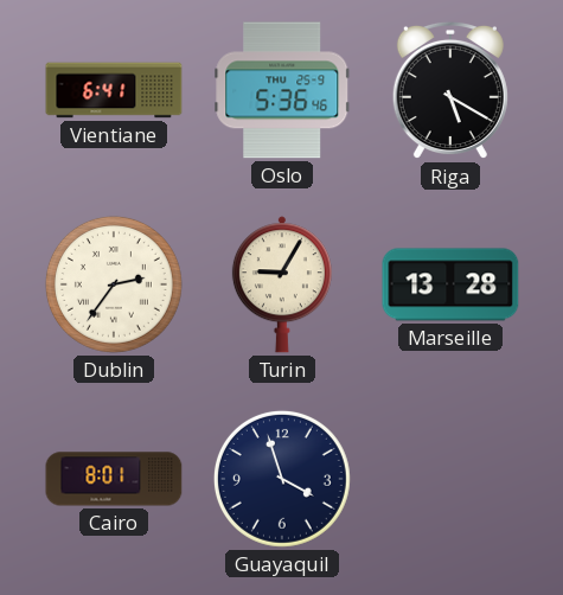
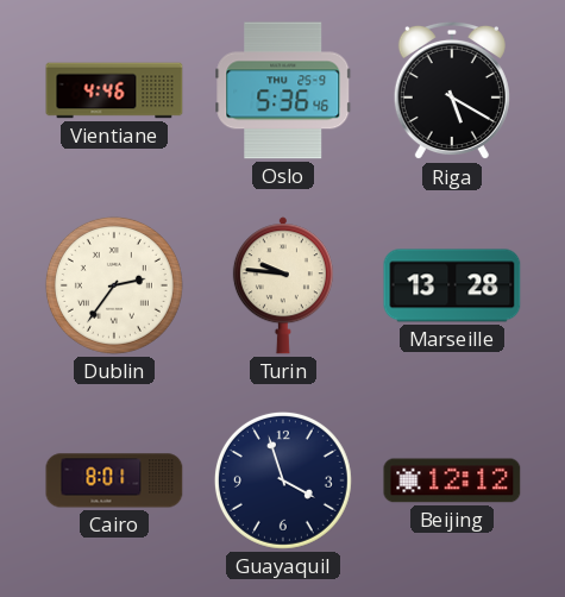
Vientiane: 6:41 -> 4:46 (114, 90)
Turin: 9:05 -> 9:46 (283, 285)
Beijing: none -> 12:12 (452, 480)
